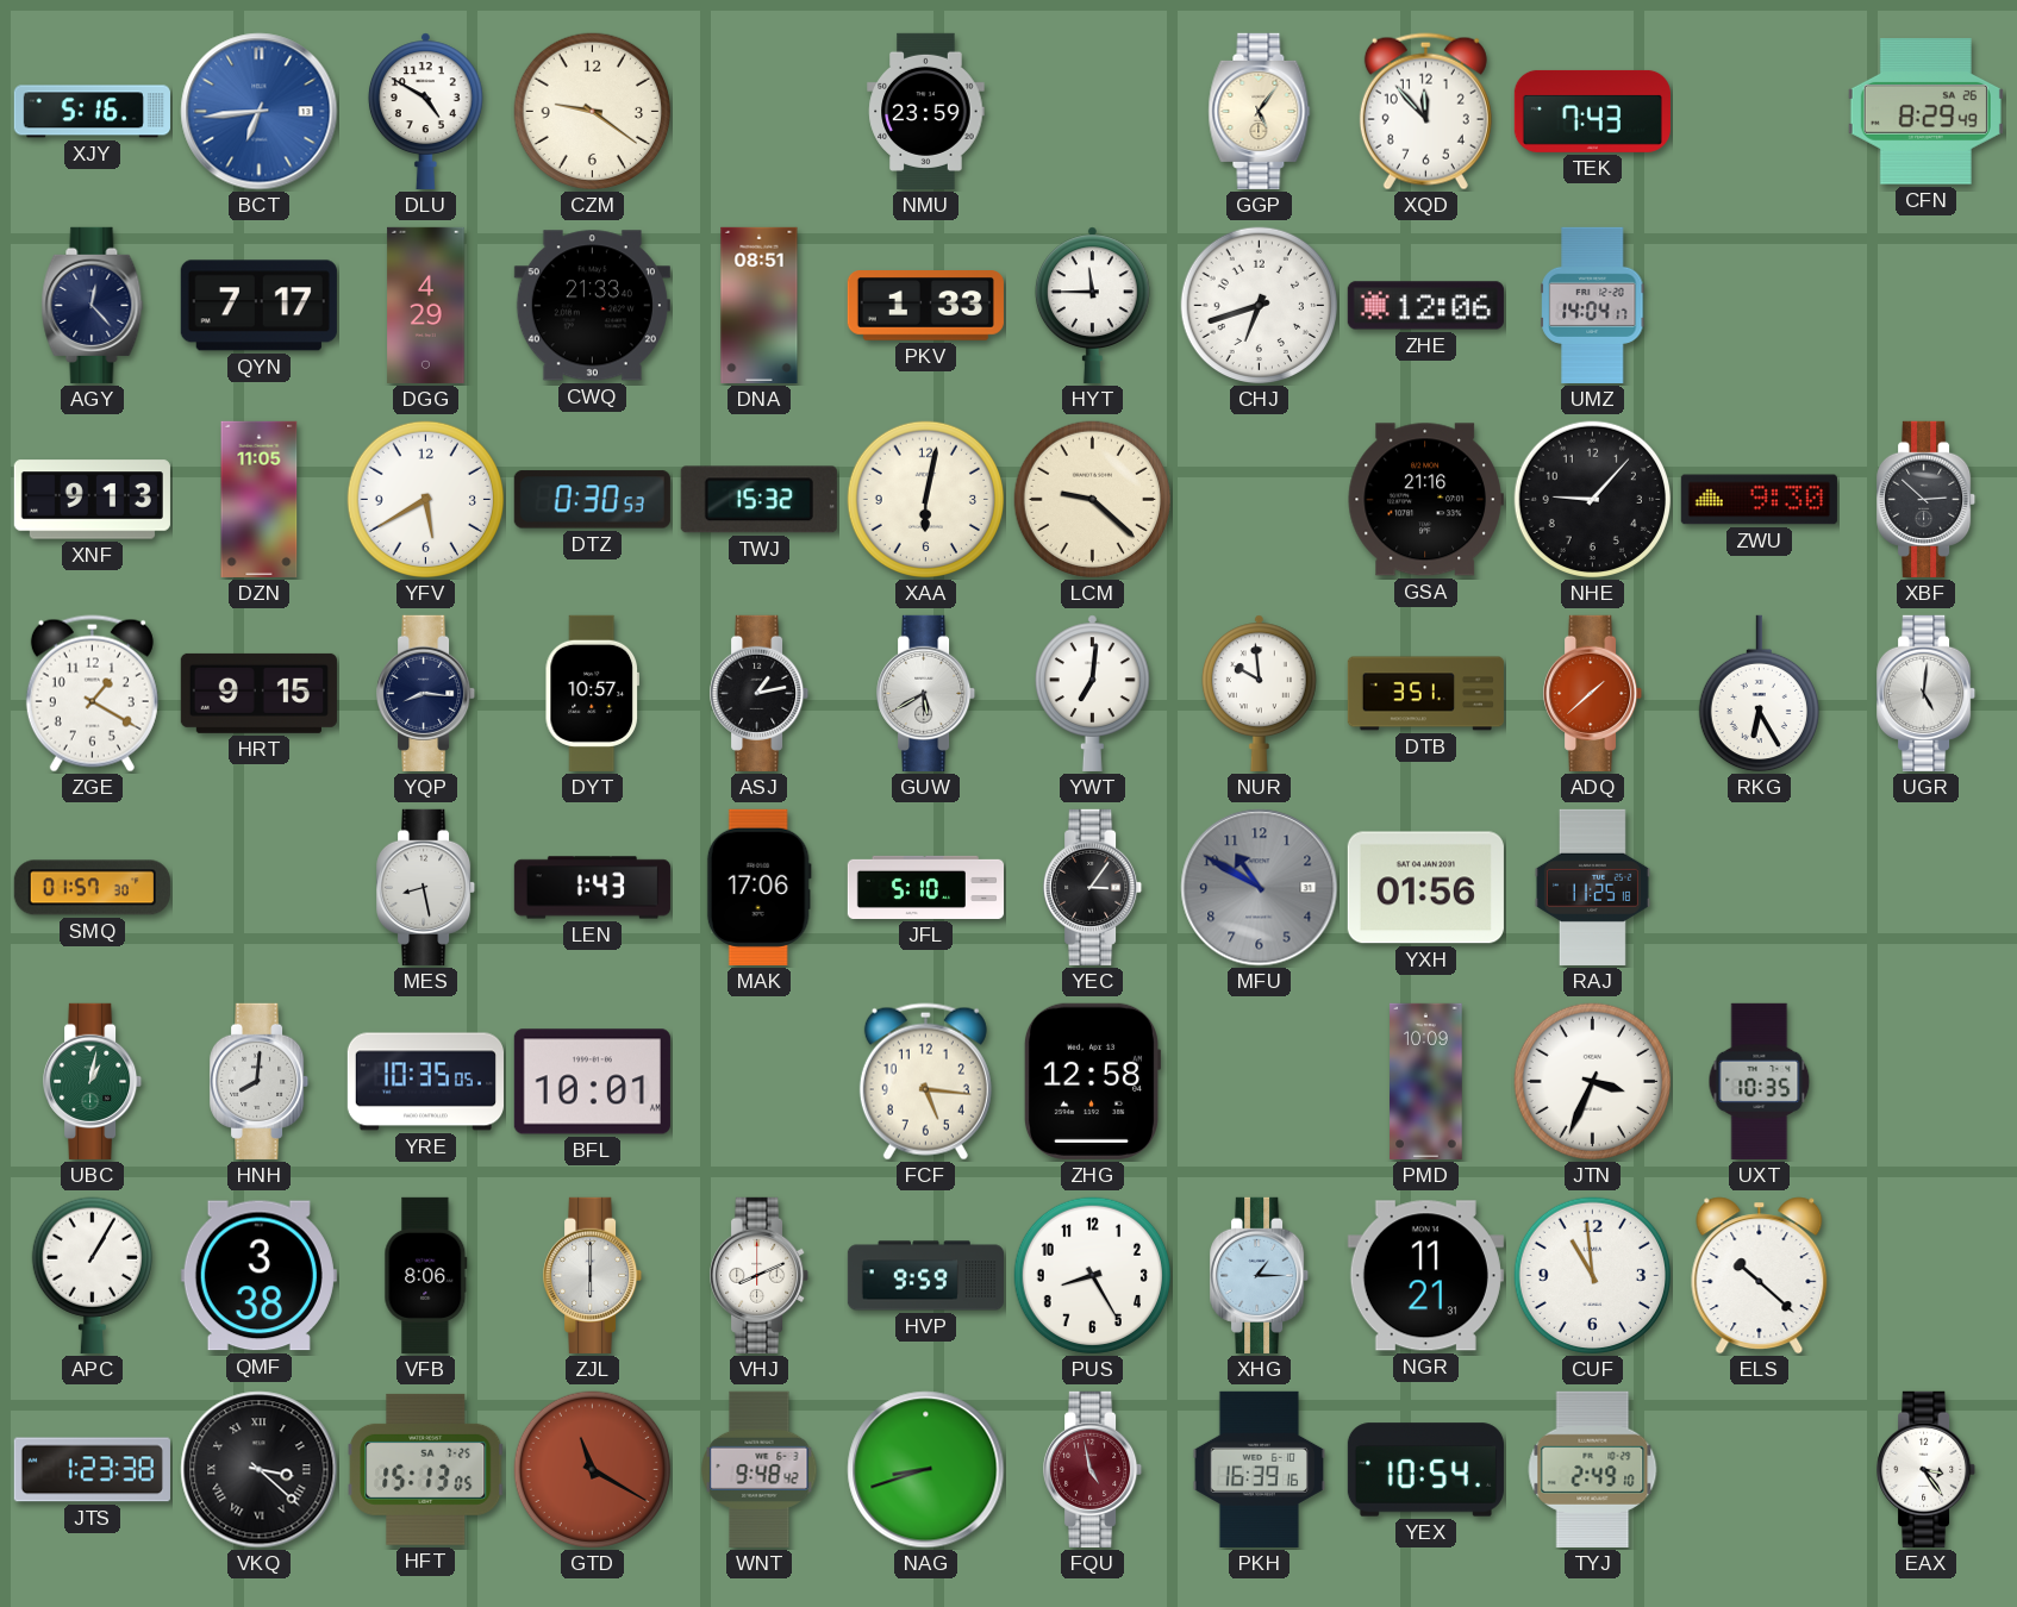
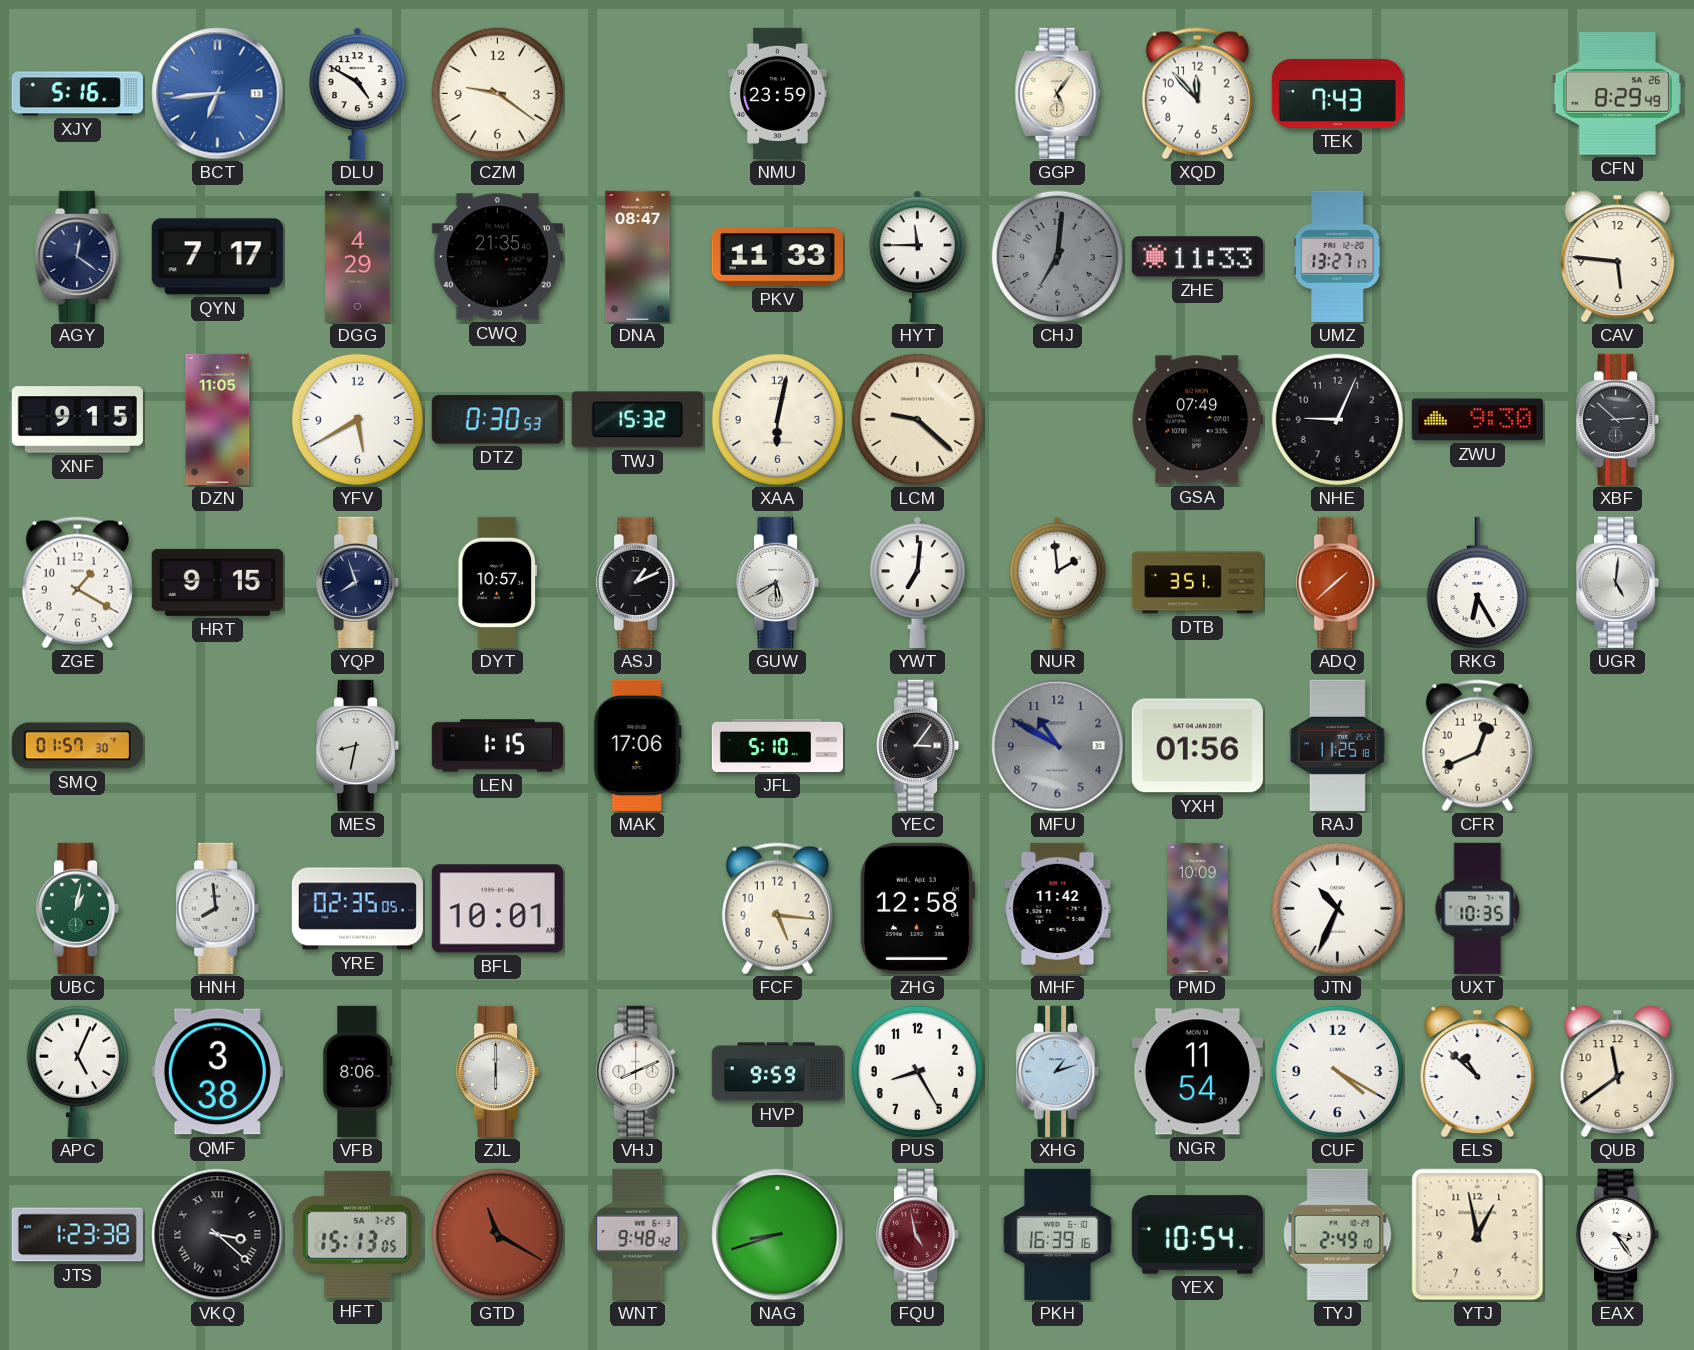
AGY: 12:23 -> 12:21 (78, 256)
CWQ: 21:33 -> 21:35 (497, 257)
DNA: 08:51 -> 08:47 (638, 256)
PKV: 1:33 -> 11:33 (777, 257)
CHJ: 6:42 -> 7:01 (1058, 257)
CHJ dial: white -> grey (1058, 257)
ZHE: 12:06 -> 11:33 (1197, 257)
UMZ: 14:04 -> 13:27 (1338, 256)
CAV: none -> 5:46 (1618, 257)
XNF: 9:13 -> 9:15 (77, 420)
GSA: 21:16 -> 07:49 (1197, 420)
NHE: 9:07 -> 9:04 (1338, 420)
YQP: 8:16 -> 7:57 (358, 582)
ASJ: 1:13 -> 1:11 (638, 582)
NUR: 9:59 -> 1:59 (1057, 582)
MES: 8:28 -> 8:32 (358, 745)
LEN: 1:43 -> 1:15 (497, 746)
CFR: none -> 12:41 (1477, 746)
HNH: 8:01 -> 7:59 (218, 908)
YRE: 10:35 -> 02:35 (357, 909)
MHF: none -> 11:42 (1058, 908)
JTN: 3:34 -> 10:34 (1338, 909)
APC: 1:05 -> 5:04 (77, 1071)
XHG: 1:15 -> 1:12 (1058, 1071)
NGR: 11:21 -> 11:54 (1197, 1072)
CUF: 10:59 -> 4:20 (1338, 1072)
ELS: 10:22 -> 10:52 (1478, 1072)
QUB: none -> 11:39 (1618, 1072)
YTJ: none -> 12:58 (1478, 1235)
